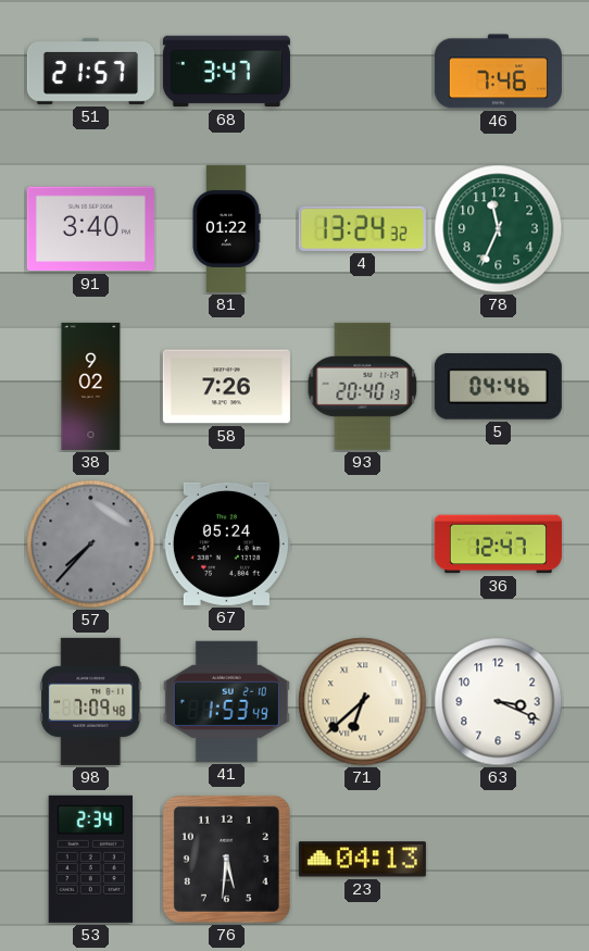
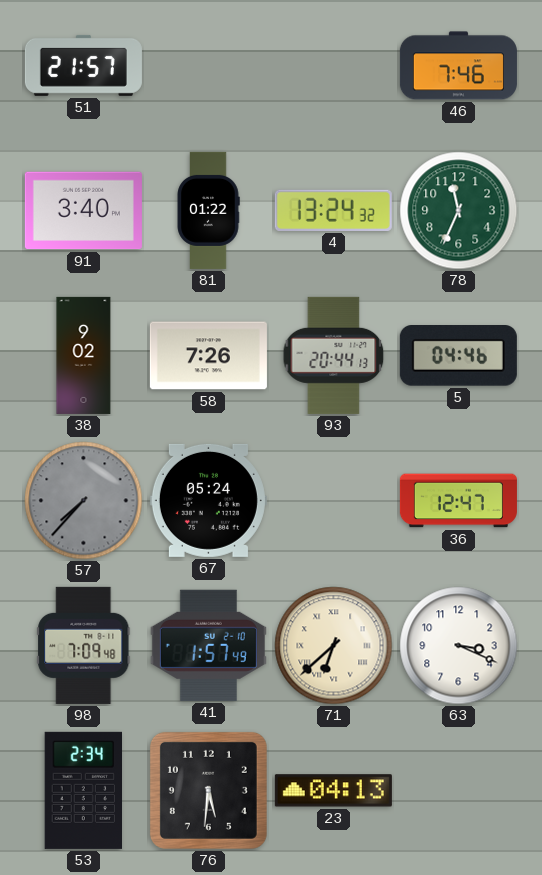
68: 3:47 -> none (226, 72)
93: 20:40 -> 20:44 (334, 355)
41: 1:53 -> 1:57 (208, 645)
